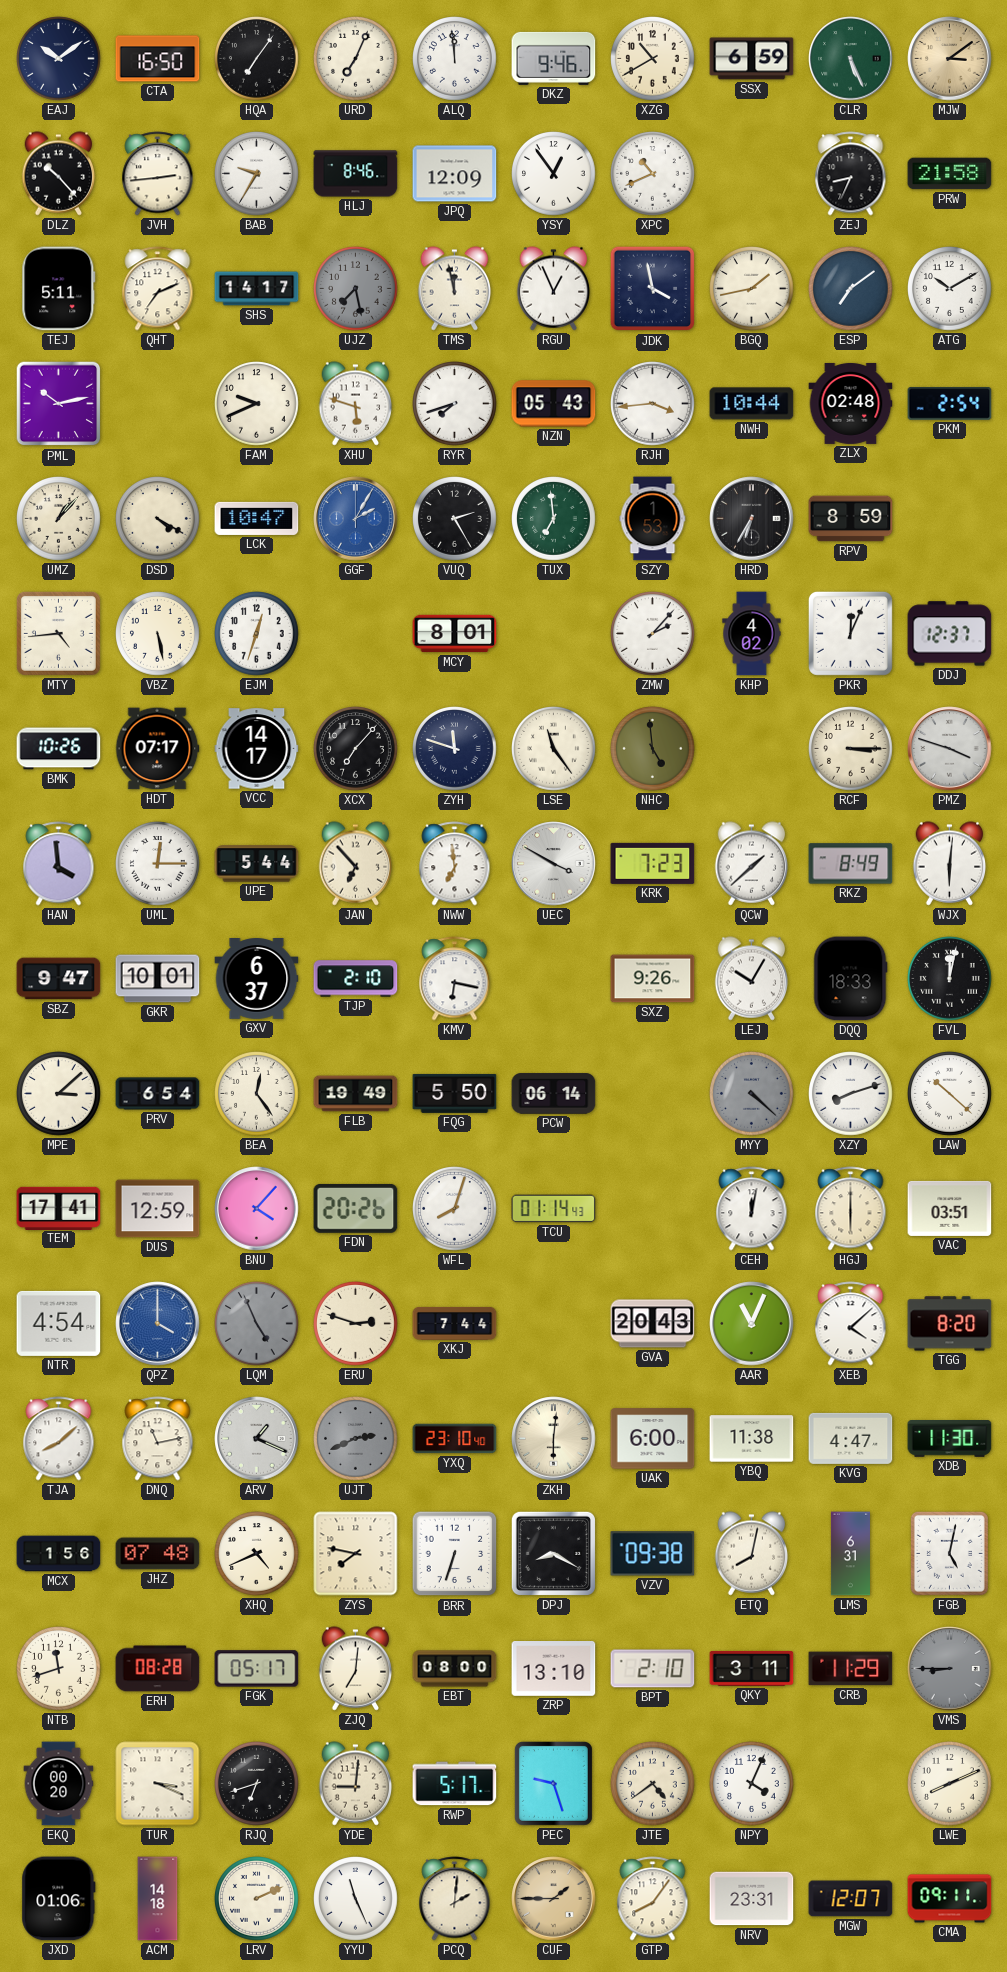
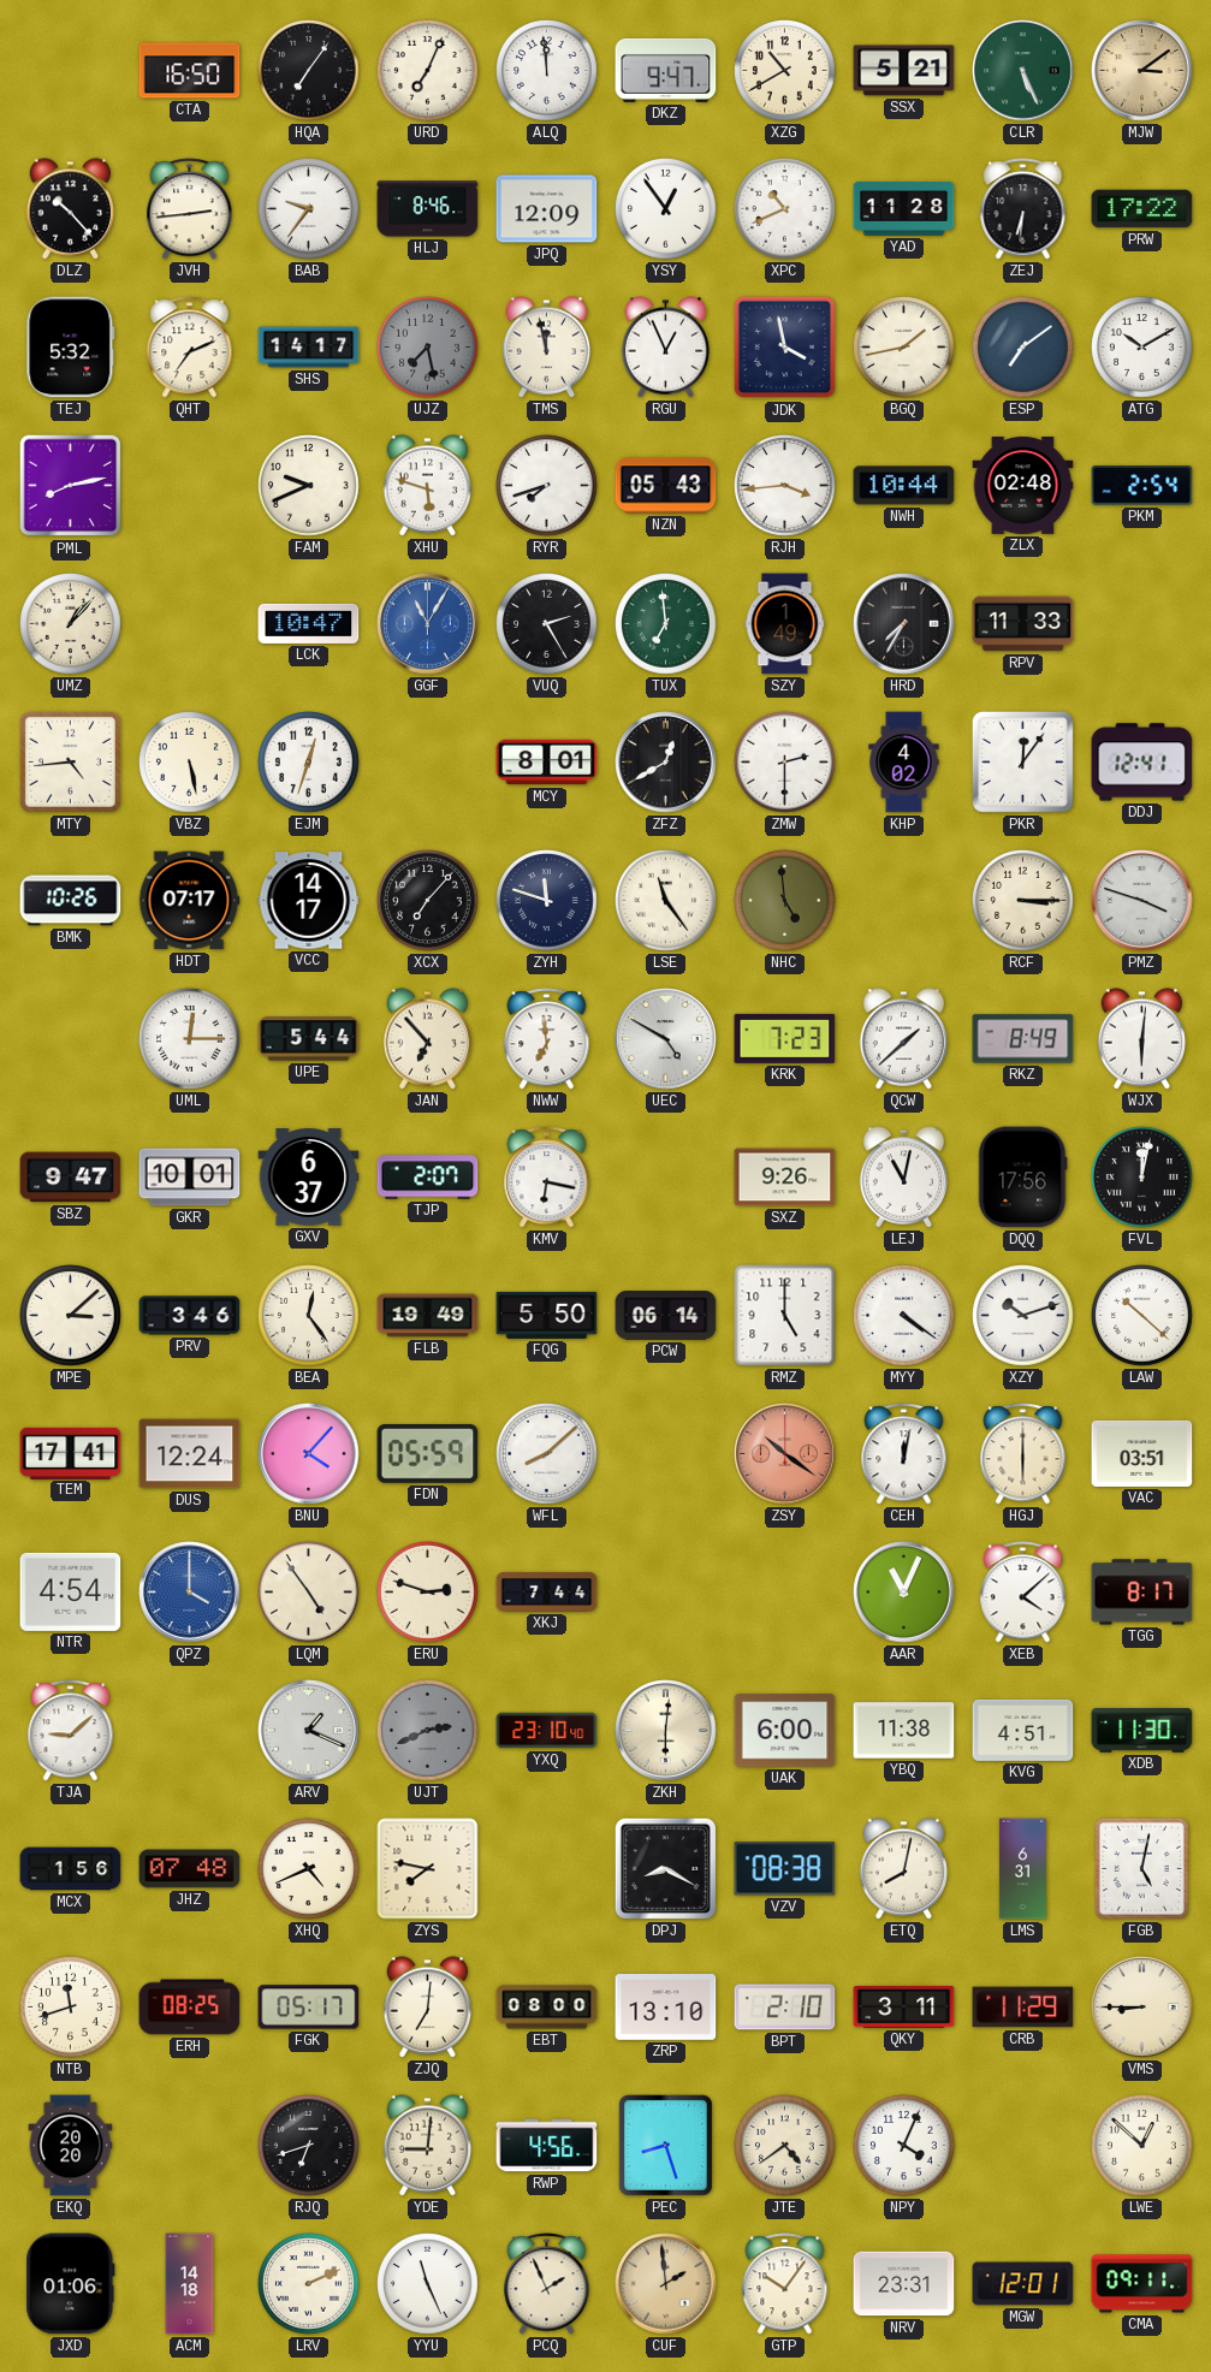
EAJ: 10:09 -> none (59, 59)
DKZ: 9:46 -> 9:47 (666, 70)
SSX: 6:59 -> 5:21 (904, 71)
BAB: 9:35 -> 9:36 (309, 209)
YAD: none -> 11:28 (904, 209)
ZEJ: 8:34 -> 6:31 (1023, 209)
PRW: 21:58 -> 17:22 (1142, 209)
TEJ: 5:11 -> 5:32 (71, 348)
PML: 10:13 -> 8:13 (71, 486)
DSD: 4:20 -> none (158, 519)
GGF: 2:05 -> 11:05 (428, 624)
SZY: 1:53 -> 1:49 (785, 624)
HRD: 6:35 -> 7:35 (904, 624)
RPV: 8:59 -> 11:33 (1023, 624)
ZFZ: none -> 12:40 (666, 763)
ZMW: 2:07 -> 2:30 (785, 763)
PKR: 12:04 -> 12:06 (1022, 761)
DDJ: 12:37 -> 12:41 (1142, 763)
HAN: 3:59 -> none (59, 864)
UEC: 3:50 -> 4:50 (666, 1039)
TJP: 2:10 -> 2:07 (428, 1178)
LEJ: 10:05 -> 11:02 (904, 1178)
DQQ: 18:33 -> 17:56 (1023, 1178)
PRV: 6:54 -> 3:46 (190, 1316)
RMZ: none -> 5:00 (785, 1316)
MYY: 4:22 -> 4:21 (904, 1316)
MYY dial: grey -> white (904, 1316)
XZY: 8:12 -> 10:12 (1023, 1316)
DUS: 12:59 -> 12:24 (190, 1454)
FDN: 20:26 -> 05:59 (428, 1453)
WFL: 8:03 -> 8:08 (547, 1454)
TCU: 01:14 -> none (554, 1209)
ZSY: none -> 10:21 (785, 1454)
LQM: 4:56 -> 4:54 (309, 1593)
LQM dial: grey -> cream (309, 1593)
GVA: 20:43 -> none (653, 1324)
TGG: 8:20 -> 8:17 (1142, 1593)
TJA: 8:08 -> 9:08 (71, 1731)
DNQ: 11:13 -> none (158, 1439)
KVG: 4:47 -> 4:51 (1023, 1730)
BRR: 6:33 -> none (455, 1554)
VZV: 09:38 -> 08:38 (785, 1869)
ERH: 08:28 -> 08:25 (190, 2008)
VMS dial: grey -> cream (1142, 2008)
EKQ: 00:20 -> 20:20 (71, 2146)
TUR: 3:19 -> none (158, 1784)
RWP: 5:17 -> 4:56 (547, 2146)
PEC: 9:27 -> 8:27 (665, 2145)
LWE: 8:11 -> 12:52 (1142, 2146)
PCQ: 2:01 -> 1:56 (547, 2284)
CUF: 1:45 -> 1:59 (666, 2284)
GTP: 8:06 -> 10:06 (785, 2284)
MGW: 12:07 -> 12:01 (1023, 2284)
